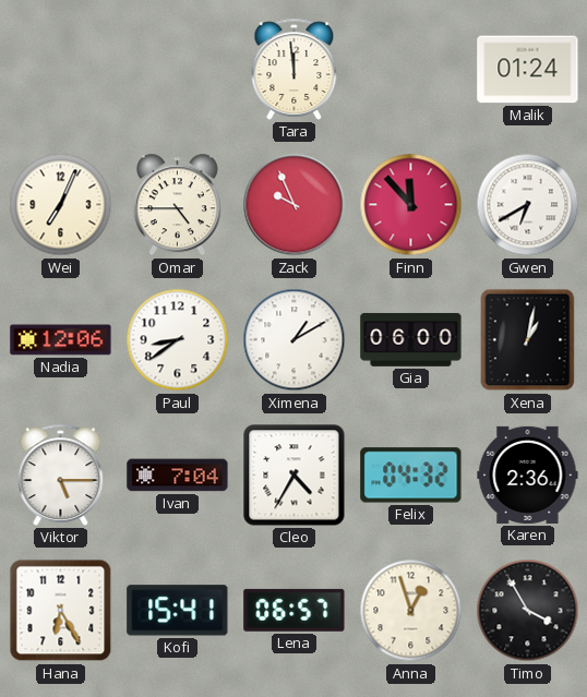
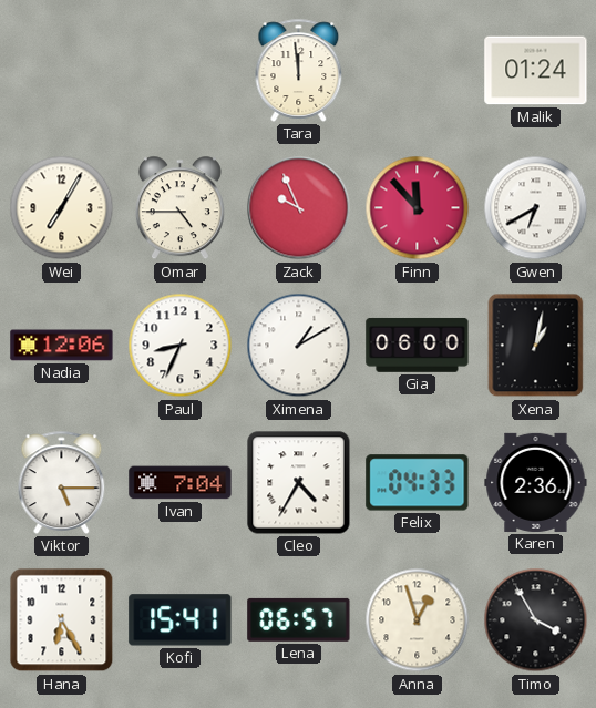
Wei: 7:04 -> 7:05 (62, 208)
Paul: 8:39 -> 8:34 (181, 346)
Felix: 04:32 -> 04:33 (418, 483)
